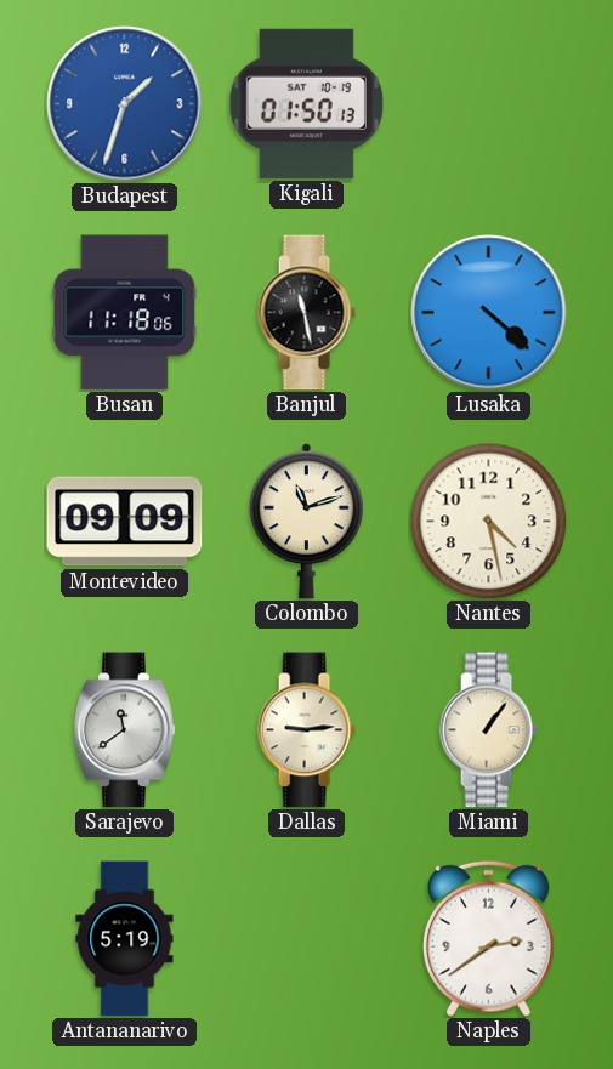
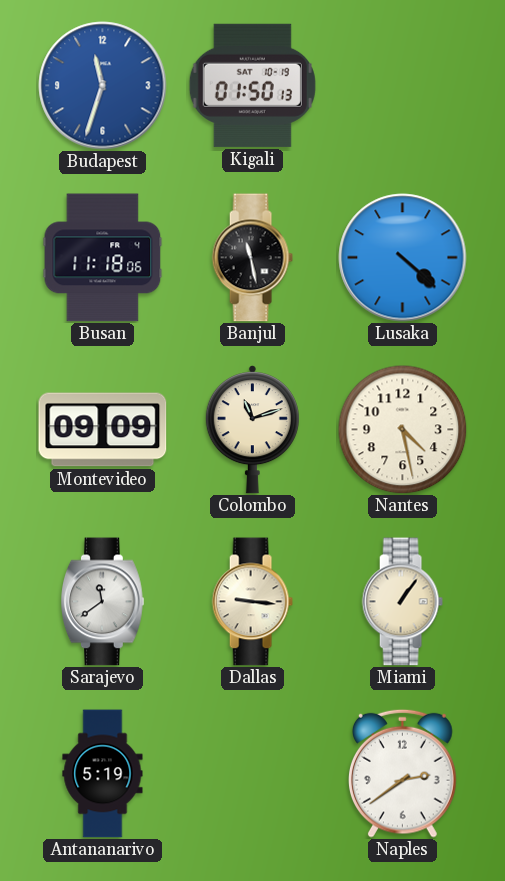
Budapest: 1:33 -> 11:33 (103, 86)
Dallas: 9:14 -> 9:16 (252, 602)
